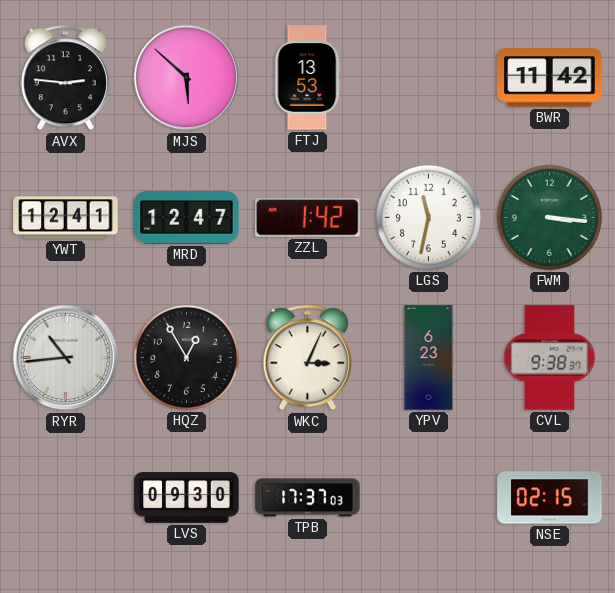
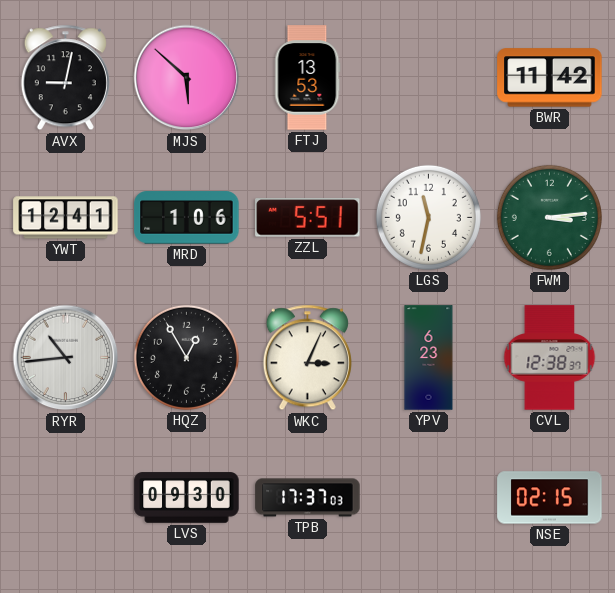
AVX: 2:46 -> 9:02 (65, 78)
MRD: 12:47 -> 1:06 (187, 218)
ZZL: 1:42 -> 5:51 (308, 218)
FWM: 3:16 -> 3:14 (549, 217)
CVL: 9:38 -> 12:38 (550, 358)
